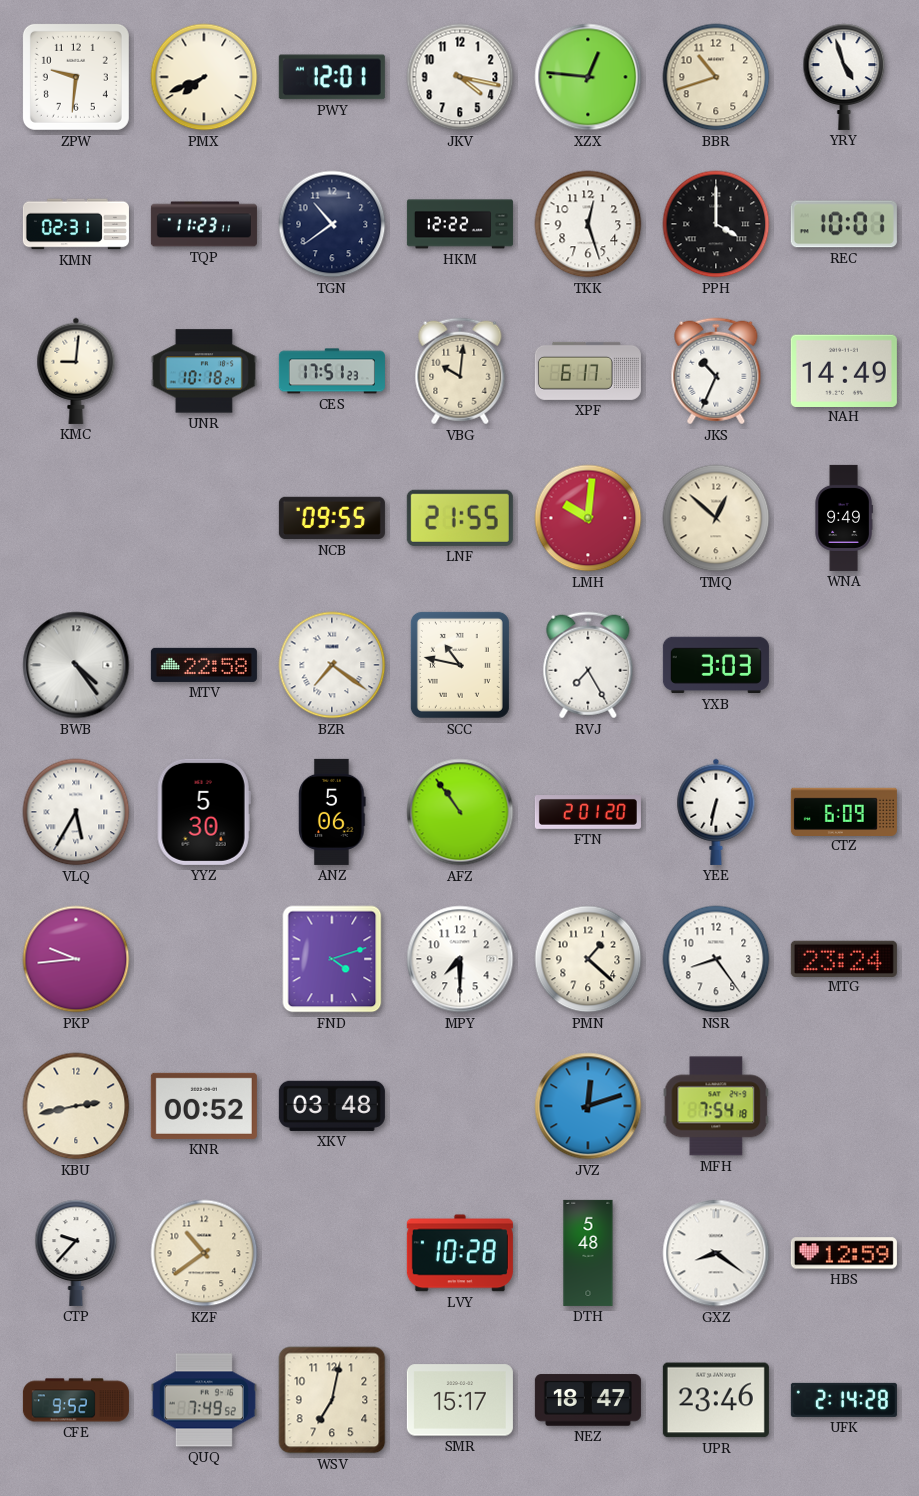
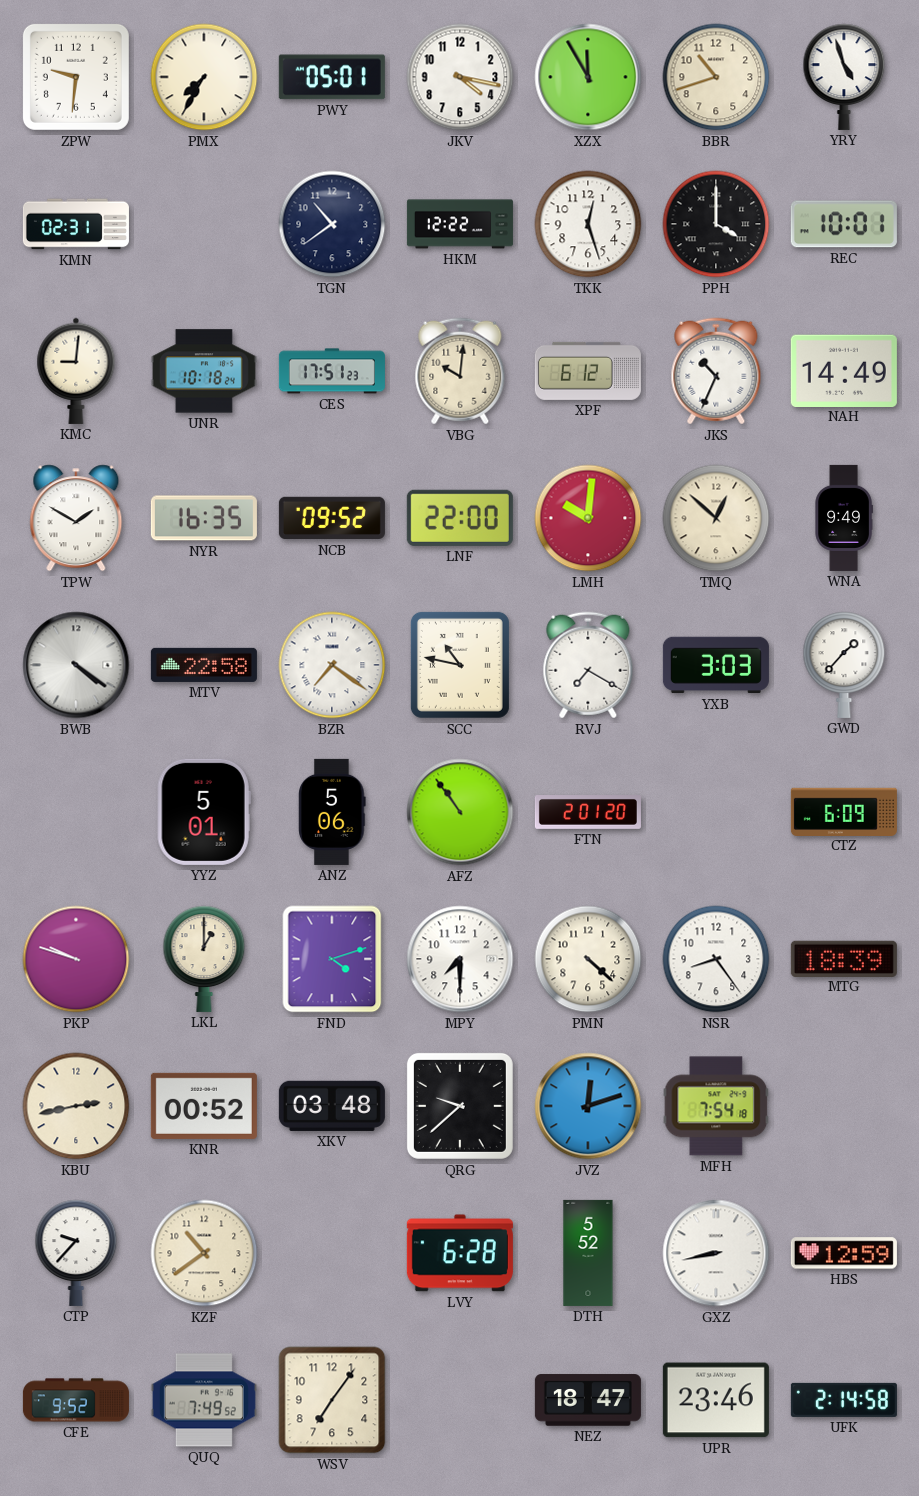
PMX: 7:41 -> 7:35 (204, 77)
PWY: 12:01 -> 05:01 (332, 77)
XZX: 12:46 -> 11:55 (588, 77)
TQP: 11:23 -> none (204, 224)
XPF: 6:17 -> 6:12 (588, 371)
TPW: none -> 1:50 (76, 518)
NYR: none -> 16:35 (204, 518)
NCB: 09:55 -> 09:52 (332, 518)
LNF: 21:55 -> 22:00 (460, 518)
BWB: 4:24 -> 4:21 (76, 665)
RVJ: 7:25 -> 7:20 (588, 665)
GWD: none -> 1:37 (844, 665)
VLQ: 5:35 -> none (76, 812)
YYZ: 5:30 -> 5:01 (204, 812)
YEE: 6:32 -> none (716, 812)
PKP: 9:44 -> 9:48 (76, 959)
LKL: none -> 1:00 (204, 959)
PMN: 1:22 -> 4:22 (588, 959)
MTG: 23:24 -> 18:39 (844, 958)
QRG: none -> 9:38 (460, 1106)
LVY: 10:28 -> 6:28 (460, 1253)
DTH: 5:48 -> 5:52 (588, 1253)
GXZ: 8:21 -> 8:43 (716, 1253)
WSV: 7:02 -> 7:06 (332, 1400)
SMR: 15:17 -> none (460, 1400)
UFK: 2:14:28 -> 2:14:58 (844, 1400)
